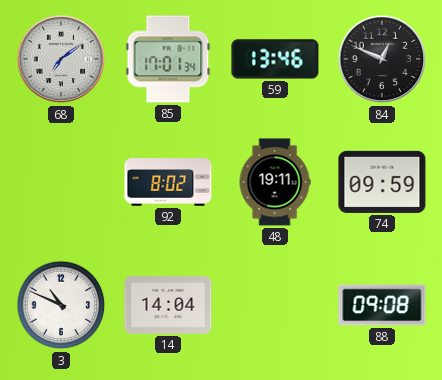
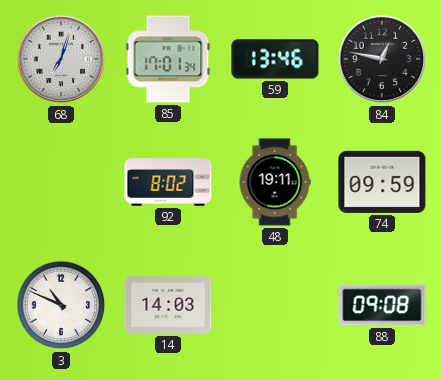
68: 7:09 -> 7:03 (61, 59)
84: 12:49 -> 12:47 (382, 59)
14: 14:04 -> 14:03 (168, 305)
